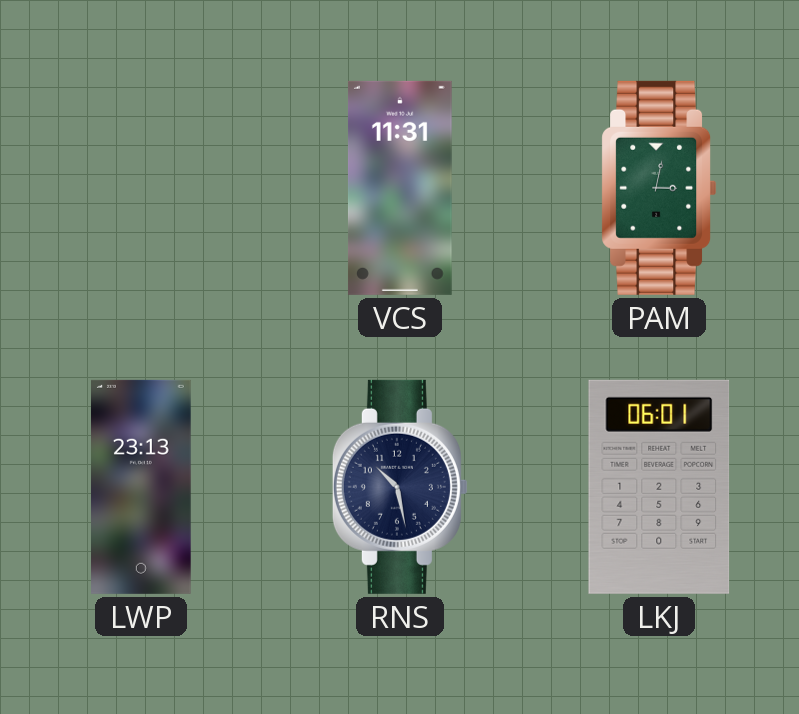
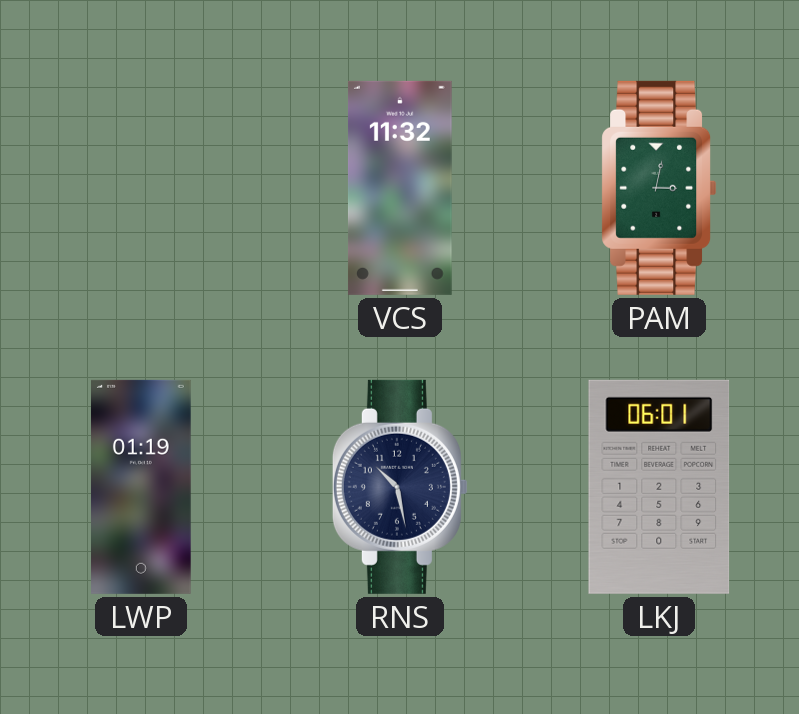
VCS: 11:31 -> 11:32 (400, 188)
LWP: 23:13 -> 01:19 (142, 487)
